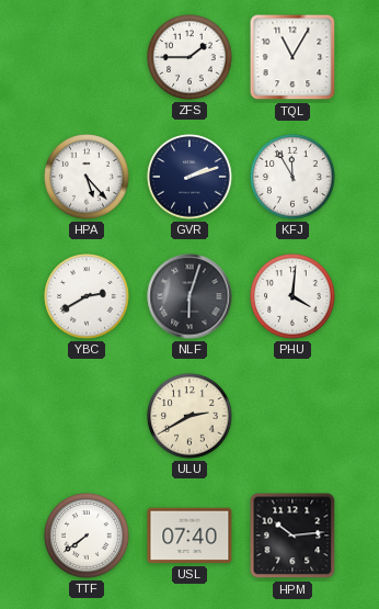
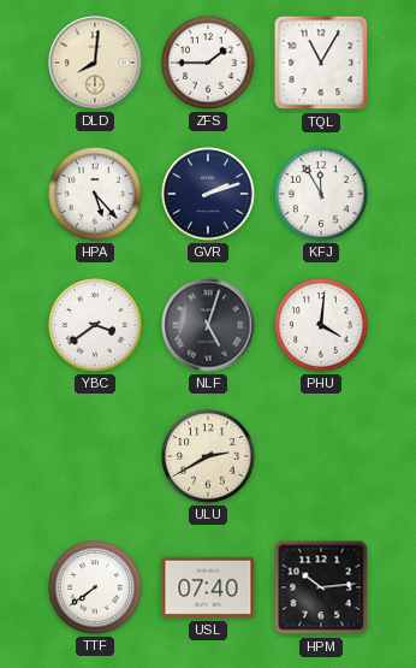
DLD: none -> 8:01 (95, 63)
YBC: 2:40 -> 3:39 (95, 325)
NLF: 6:03 -> 5:03 (208, 325)
